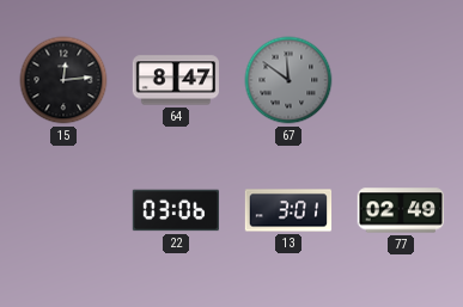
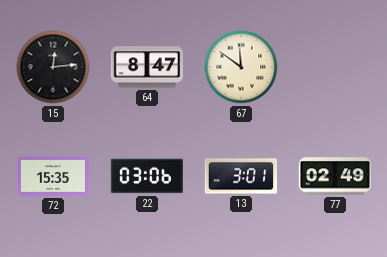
67 dial: grey -> cream (241, 67)
72: none -> 15:35 (53, 176)
